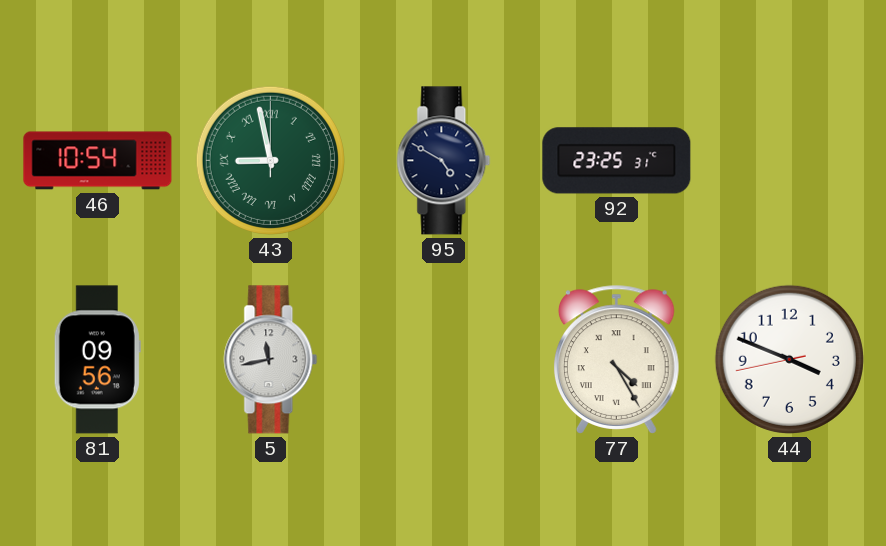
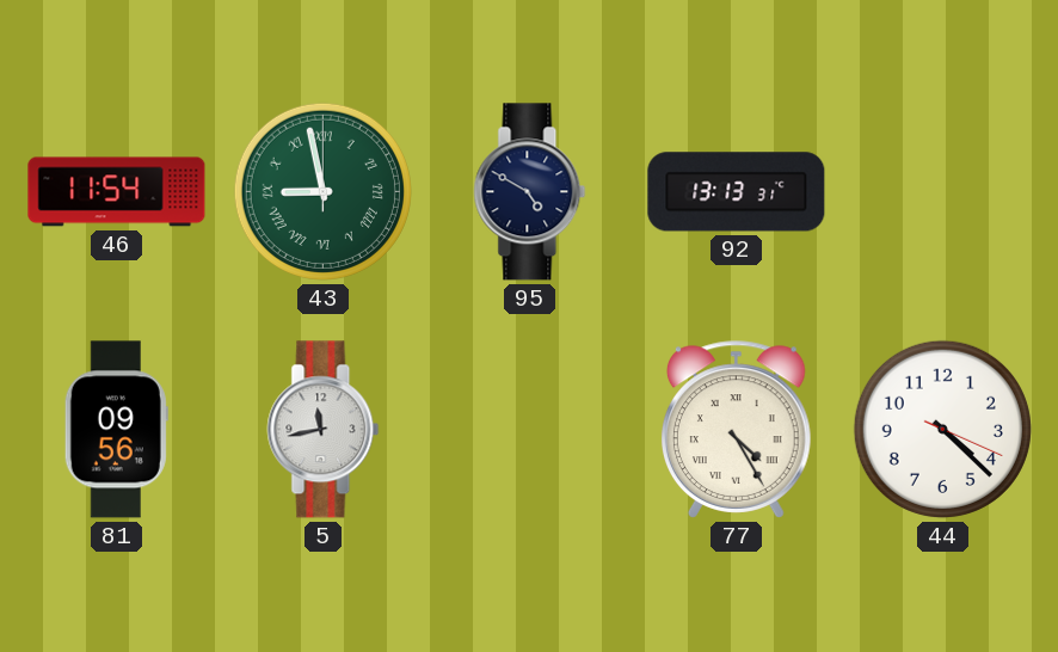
46: 10:54 -> 11:54 (117, 192)
92: 23:25 -> 13:13 (737, 192)
44: 3:48 -> 4:22 (942, 429)
